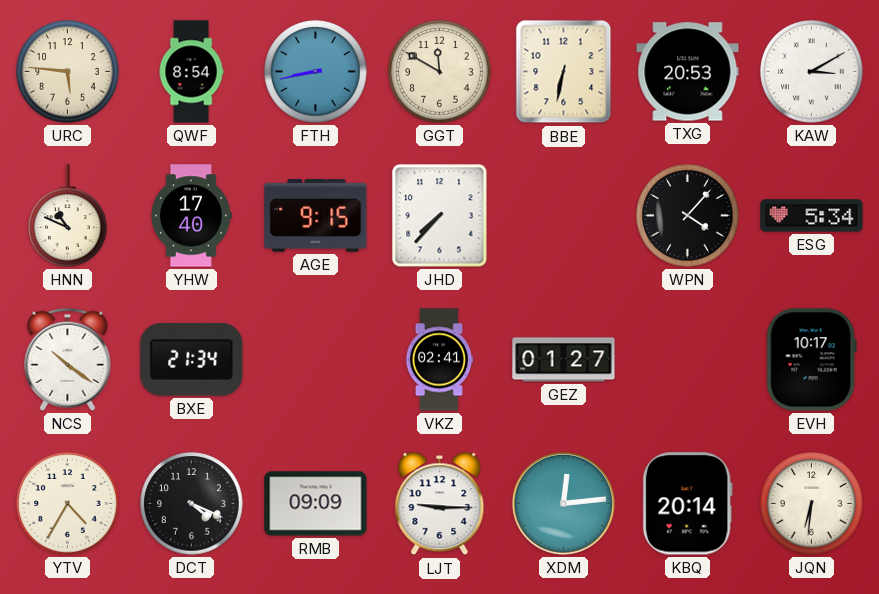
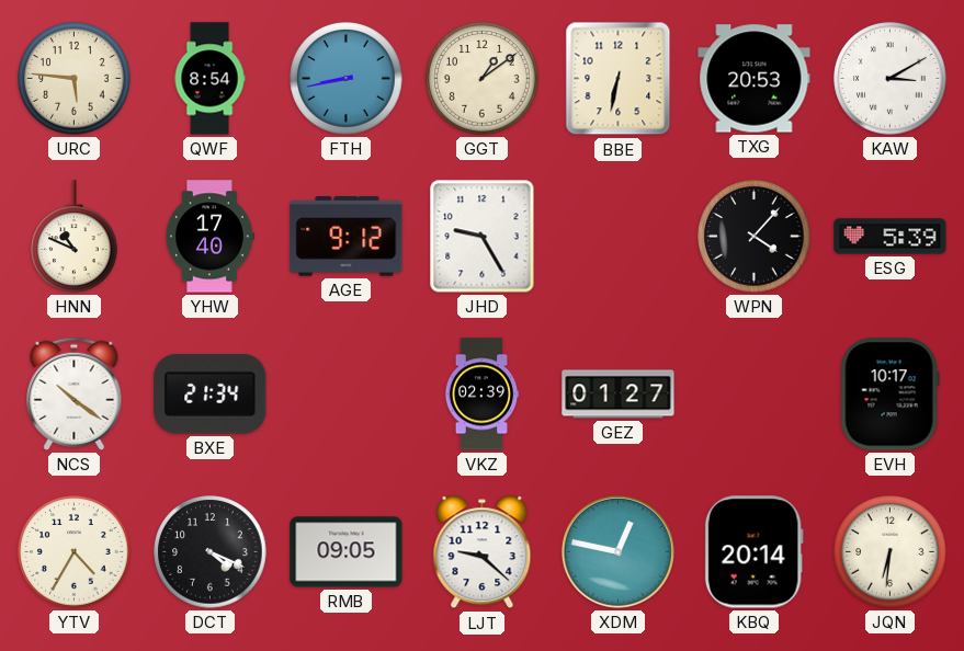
GGT: 11:50 -> 1:09 (483, 79)
AGE: 9:15 -> 9:12 (347, 237)
JHD: 7:37 -> 9:25 (483, 237)
ESG: 5:34 -> 5:39 (891, 237)
VKZ: 02:41 -> 02:39 (481, 395)
RMB: 09:09 -> 09:05 (347, 552)
LJT: 9:15 -> 9:22 (483, 552)
XDM: 12:14 -> 12:47 (617, 551)
